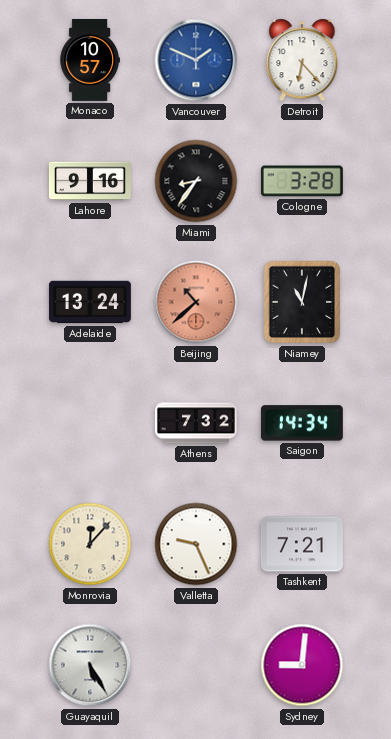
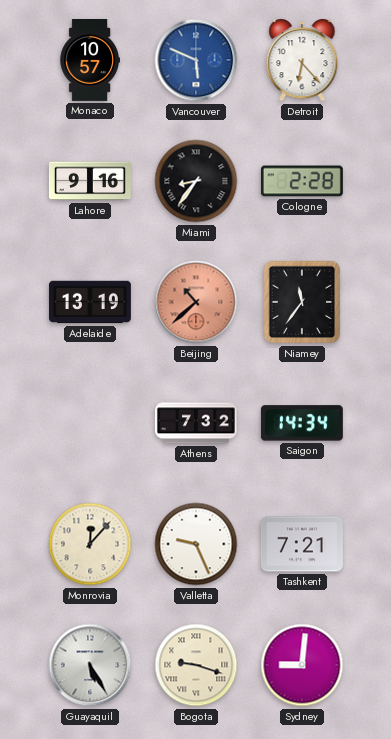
Vancouver: 1:49 -> 5:49 (196, 60)
Cologne: 3:28 -> 2:28 (302, 181)
Adelaide: 13:24 -> 13:19 (90, 302)
Niamey: 11:02 -> 11:36 (302, 302)
Bogota: none -> 9:18 (196, 665)
